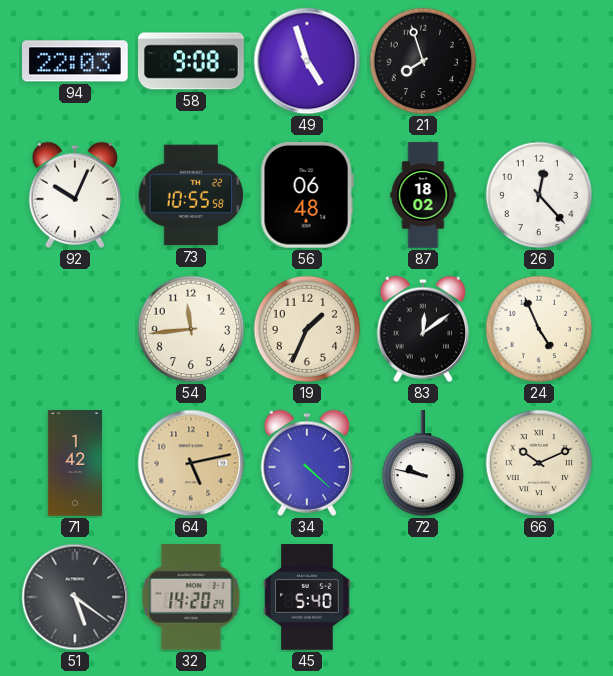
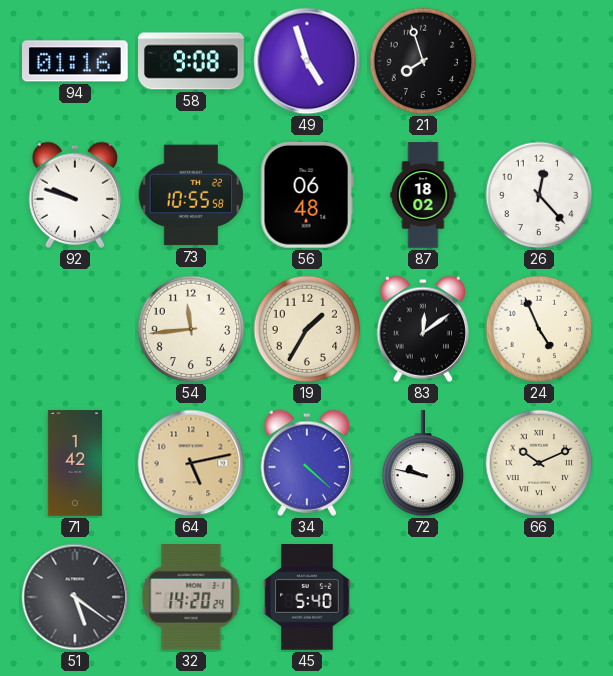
94: 22:03 -> 01:16 (76, 61)
92: 10:04 -> 9:48 (75, 195)
19: 1:34 -> 1:35 (307, 329)
